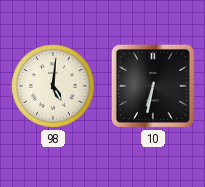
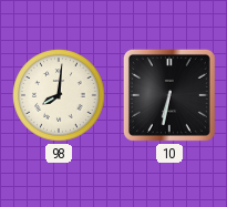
98: 5:01 -> 8:01 (59, 95)
